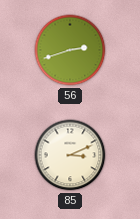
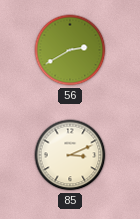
56: 2:42 -> 2:40 (70, 50)
